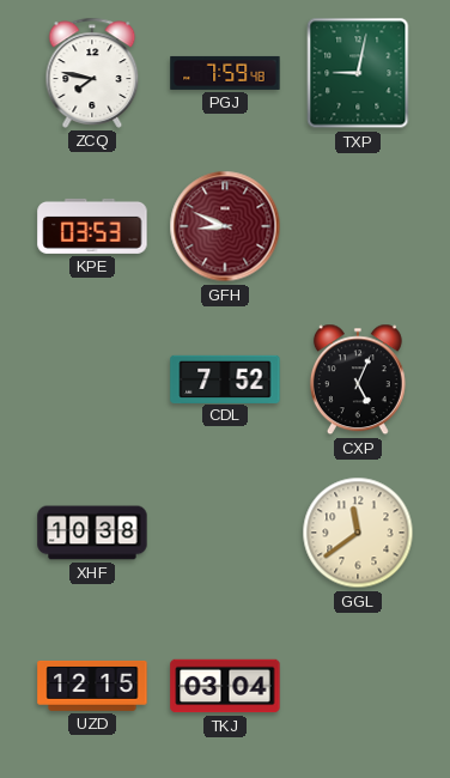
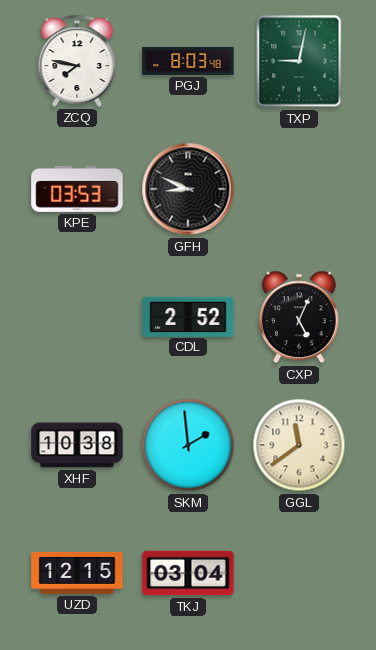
PGJ: 7:59 -> 8:03 (188, 61)
GFH dial: burgundy -> black (188, 189)
CDL: 7:52 -> 2:52 (188, 316)
SKM: none -> 1:59 (188, 445)
